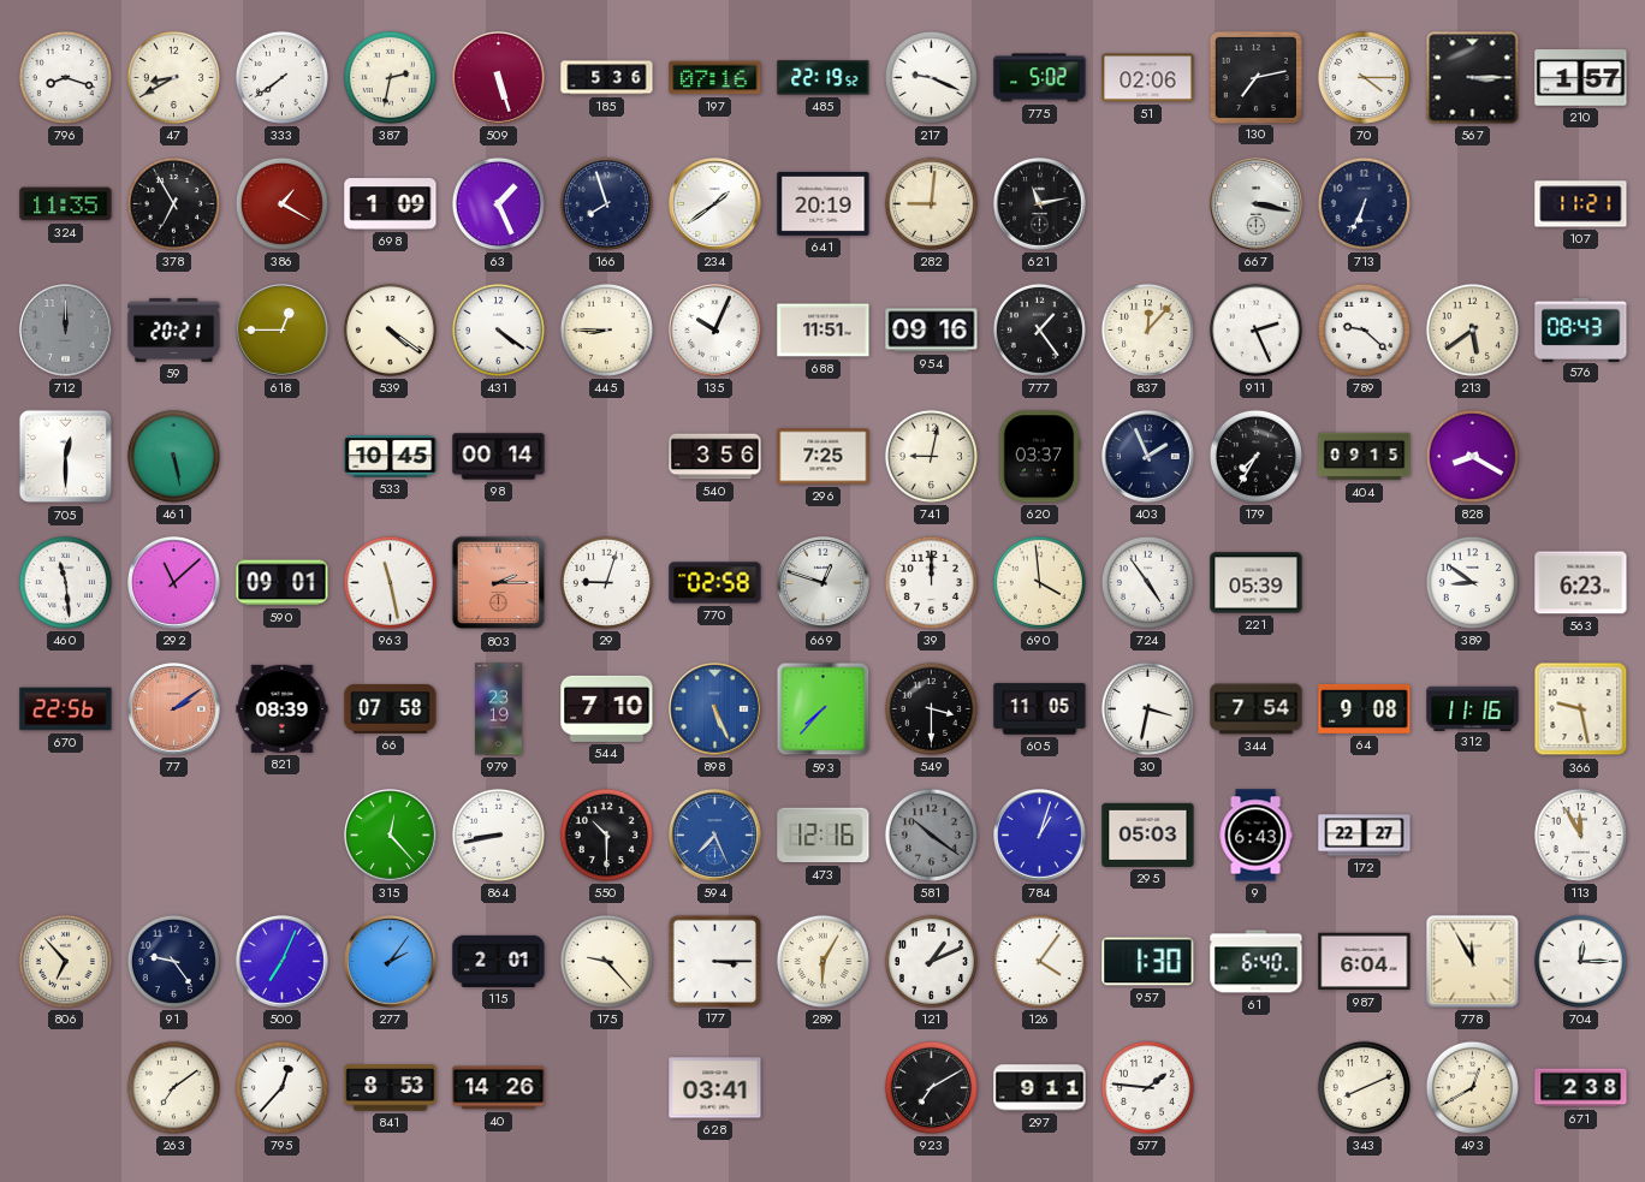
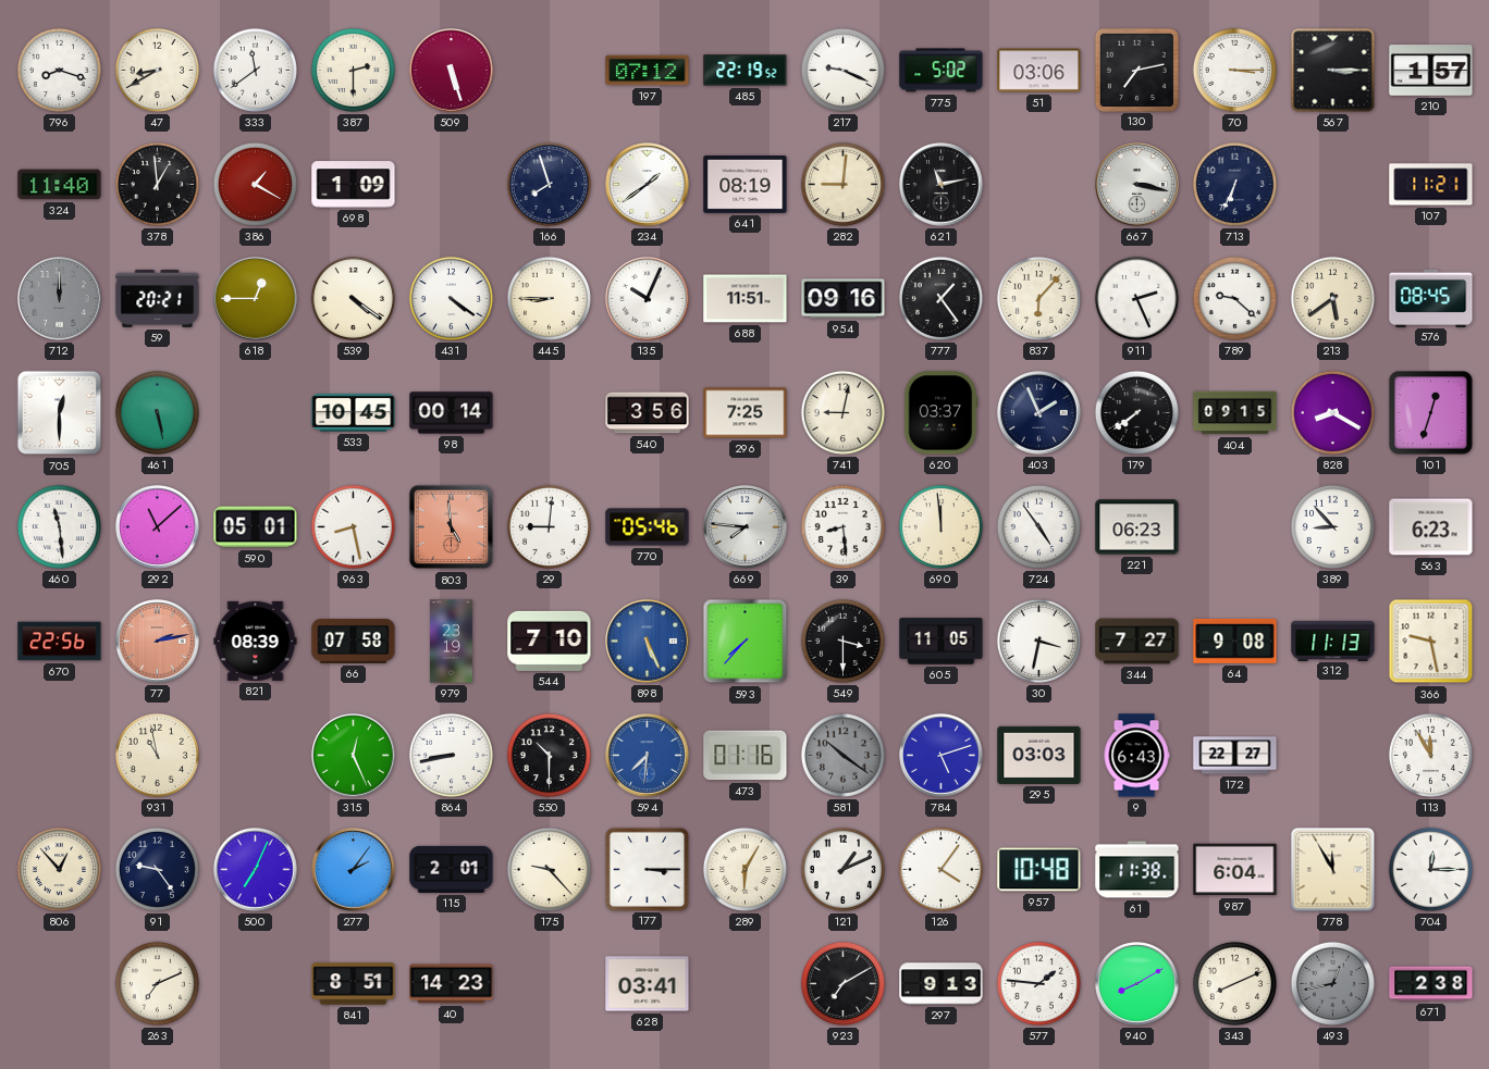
333: 7:39 -> 11:39 (255, 70)
387: 2:32 -> 2:30 (353, 70)
185: 5:36 -> none (607, 78)
197: 07:16 -> 07:12 (648, 71)
51: 02:06 -> 03:06 (1039, 71)
70: 4:15 -> 3:15 (1234, 70)
324: 11:35 -> 11:40 (60, 185)
378: 6:55 -> 12:59 (157, 184)
63: 1:26 -> none (498, 203)
641: 20:19 -> 08:19 (746, 184)
837: 12:07 -> 6:07 (1038, 298)
576: 08:43 -> 08:45 (1431, 298)
179: 7:35 -> 7:39 (1136, 412)
101: none -> 12:33 (1431, 413)
590: 09:01 -> 05:01 (256, 527)
963: 11:28 -> 8:28 (353, 526)
803: 2:15 -> 4:59 (452, 527)
29: 9:03 -> 9:01 (549, 526)
770: 02:58 -> 05:46 (648, 527)
669: 12:48 -> 7:46 (746, 527)
39: 12:00 -> 8:29 (842, 526)
690: 3:59 -> 11:59 (940, 526)
221: 05:39 -> 06:23 (1137, 527)
389: 8:51 -> 8:53 (1332, 526)
77: 2:09 -> 2:13 (158, 642)
344: 7:54 -> 7:27 (1137, 642)
312: 11:16 -> 11:13 (1333, 641)
931: none -> 10:58 (157, 755)
315: 12:23 -> 12:26 (354, 756)
594: 7:26 -> 7:31 (648, 756)
473: 12:16 -> 01:16 (746, 756)
784: 1:03 -> 5:12 (942, 756)
295: 05:03 -> 03:03 (1039, 755)
806: 6:53 -> 12:53 (59, 869)
957: 1:30 -> 10:48 (1039, 870)
61: 6:40 -> 11:38 (1137, 870)
263: 7:09 -> 7:11 (157, 983)
795: 12:37 -> none (281, 1087)
841: 8:53 -> 8:51 (354, 984)
40: 14:26 -> 14:23 (452, 984)
297: 9:11 -> 9:13 (942, 984)
940: none -> 8:10 (1137, 984)
493: 12:40 -> 12:43 (1332, 983)
493 dial: cream -> grey (1332, 983)
